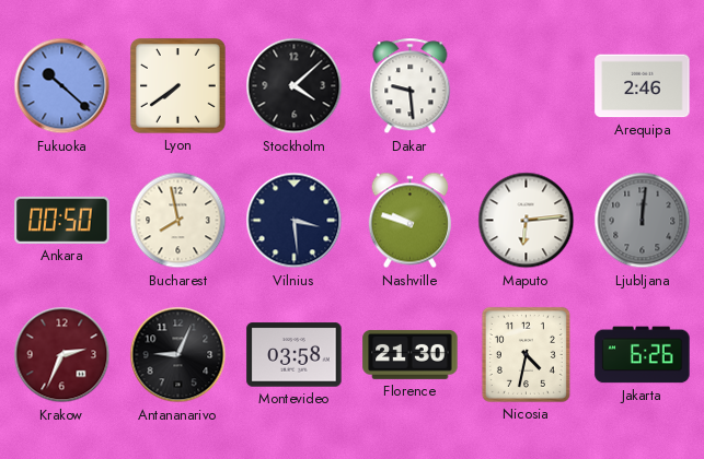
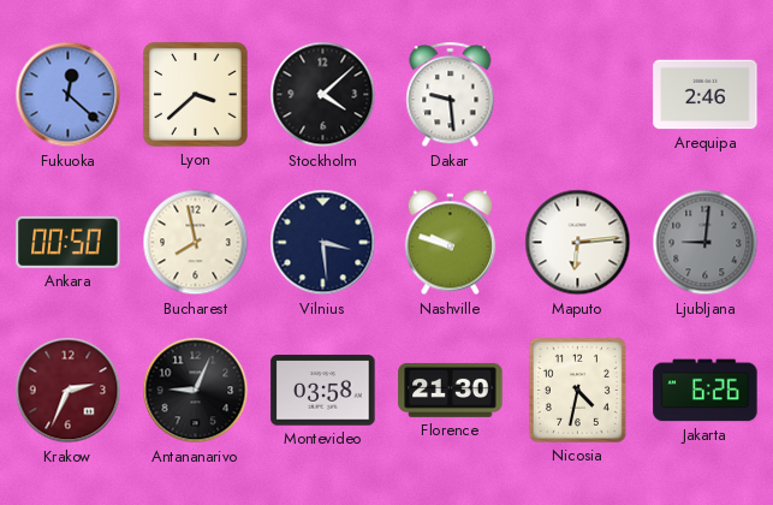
Fukuoka: 10:22 -> 12:22 (69, 95)
Lyon: 7:39 -> 3:38 (195, 94)
Ljubljana: 12:01 -> 9:01 (706, 243)
